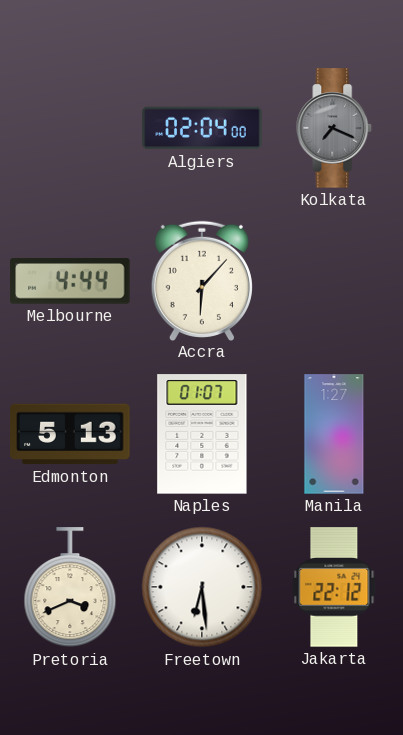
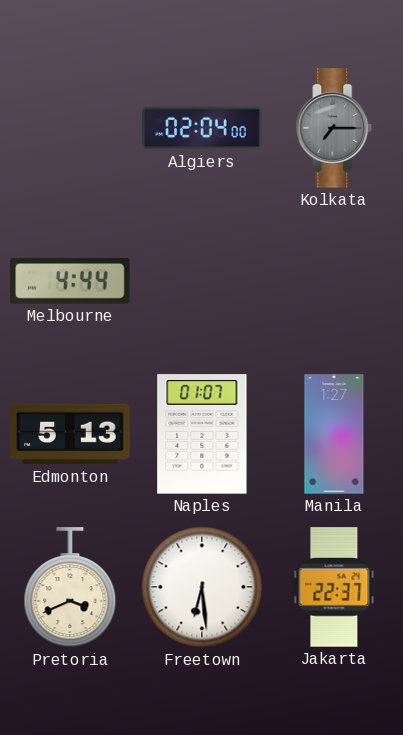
Kolkata: 7:19 -> 7:15 (334, 128)
Accra: 6:07 -> none (202, 280)
Jakarta: 22:12 -> 22:37 (334, 587)
